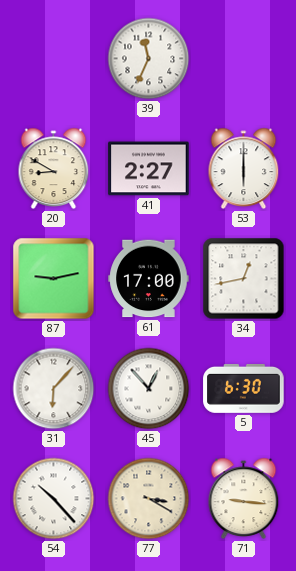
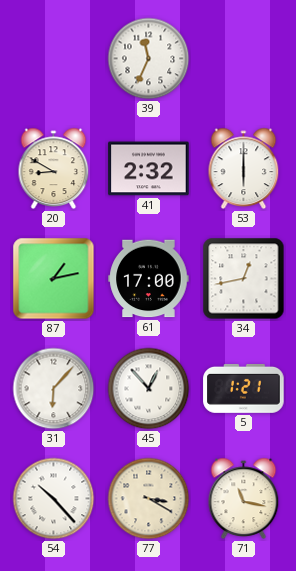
41: 2:27 -> 2:32 (149, 169)
87: 9:13 -> 1:13 (54, 279)
5: 6:30 -> 1:21 (244, 388)
71: 9:16 -> 11:17 (244, 499)
